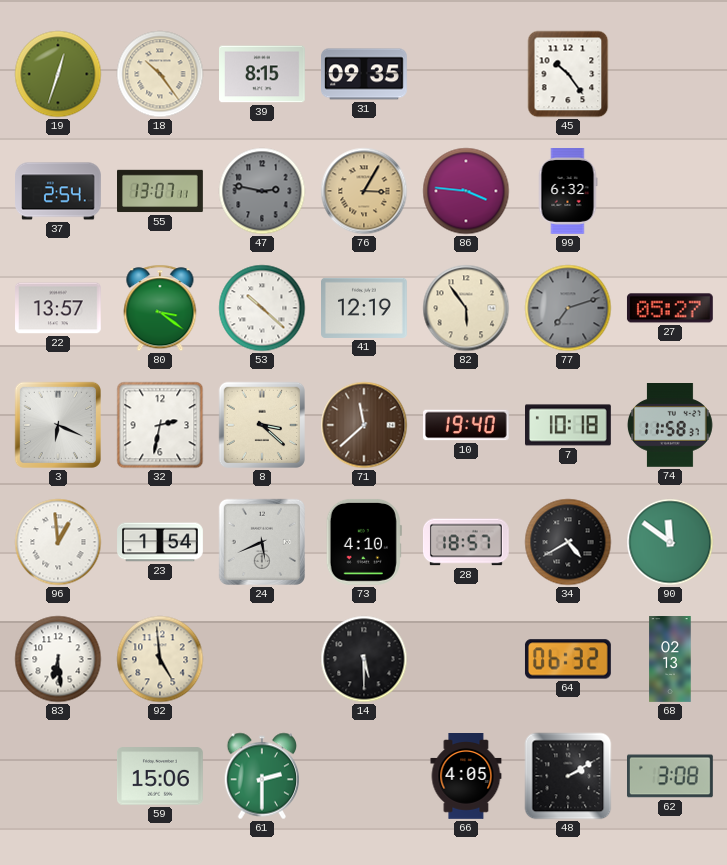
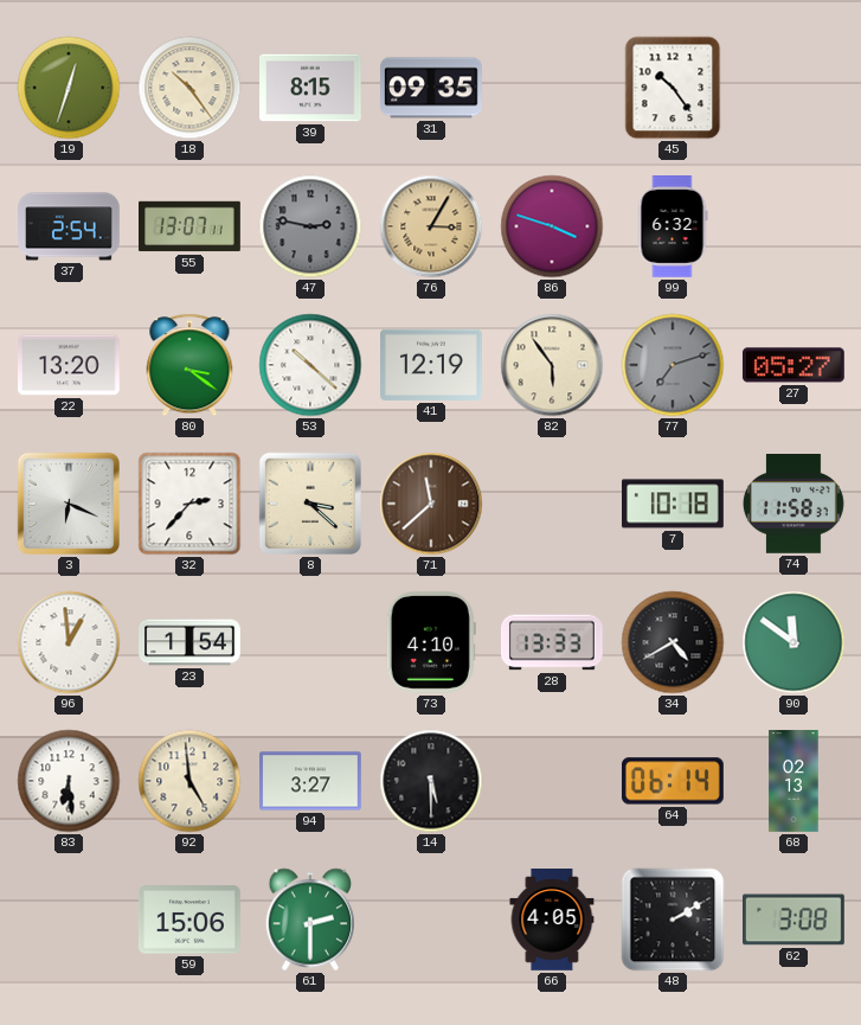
86: 3:46 -> 3:48 (552, 226)
22: 13:57 -> 13:20 (70, 365)
32: 2:32 -> 2:37 (189, 504)
10: 19:40 -> none (467, 425)
24: 5:41 -> none (262, 542)
28: 18:57 -> 13:33 (552, 642)
94: none -> 3:27 (311, 781)
64: 06:32 -> 06:14 (673, 781)
